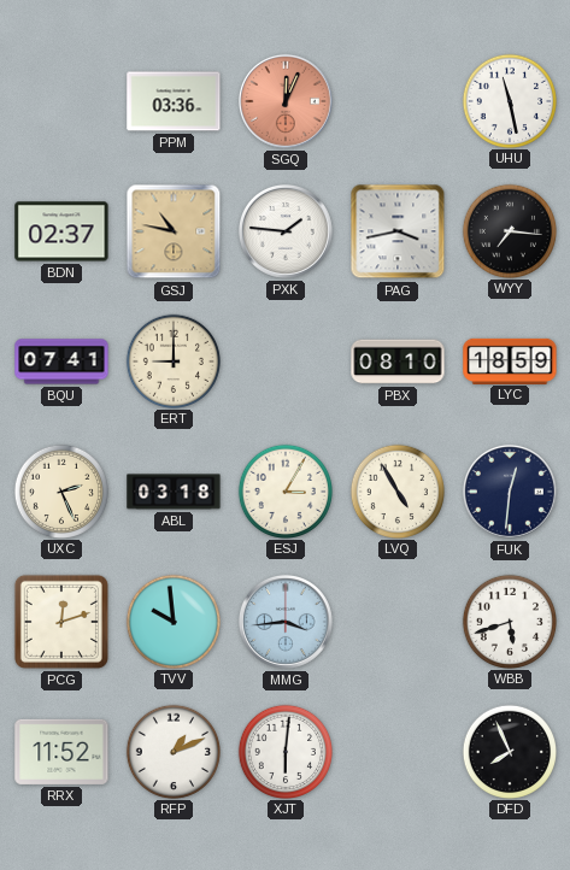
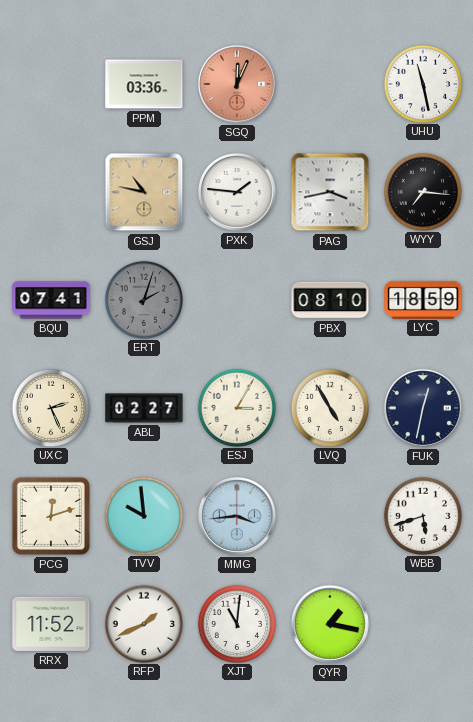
BDN: 02:37 -> none (61, 231)
ERT: 9:00 -> 2:03 (143, 299)
ERT dial: cream -> grey (143, 299)
ABL: 03:18 -> 02:27 (144, 408)
FUK: 12:31 -> 12:32 (423, 408)
RFP: 1:11 -> 1:41 (143, 623)
XJT: 6:01 -> 11:01 (236, 623)
QYR: none -> 1:17 (330, 624)
DFD: 7:56 -> none (509, 751)
